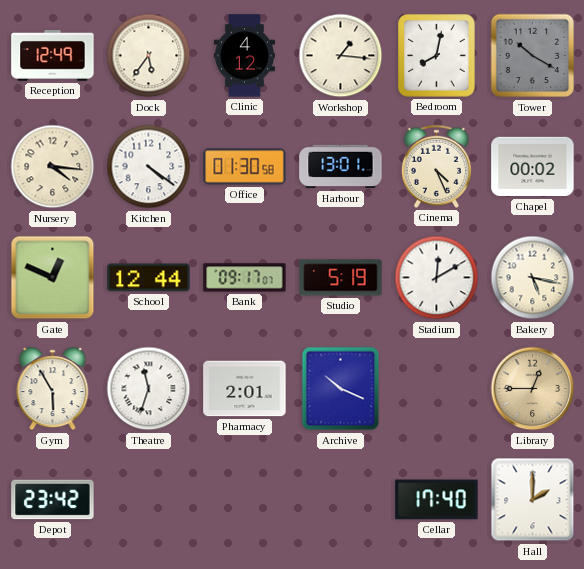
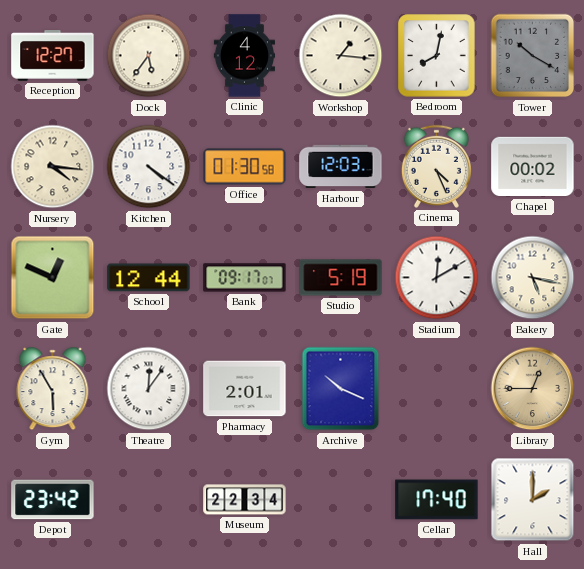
Reception: 12:49 -> 12:27 (53, 56)
Harbour: 13:01 -> 12:03 (341, 167)
Theatre: 11:33 -> 12:06 (149, 389)
Museum: none -> 22:34 (245, 500)
